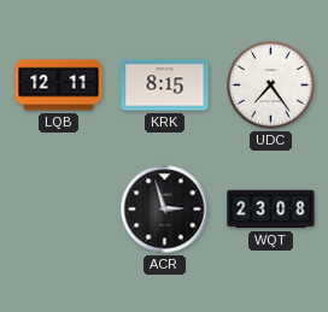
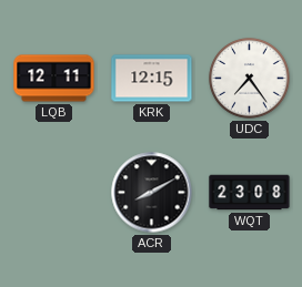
KRK: 8:15 -> 12:15 (152, 79)
ACR: 2:57 -> 8:10 (152, 193)
